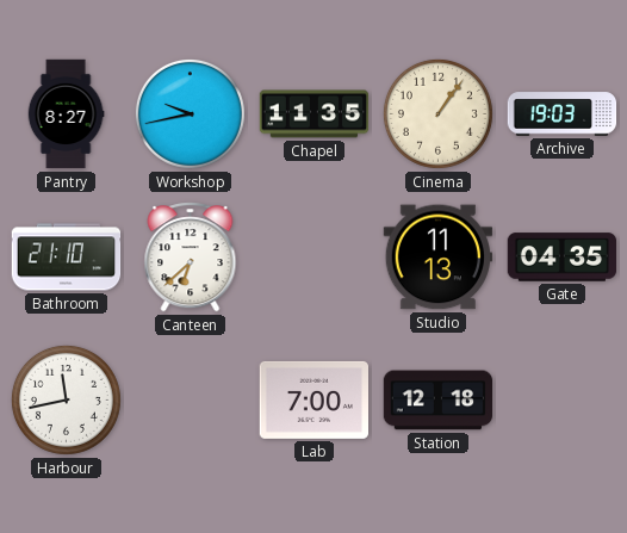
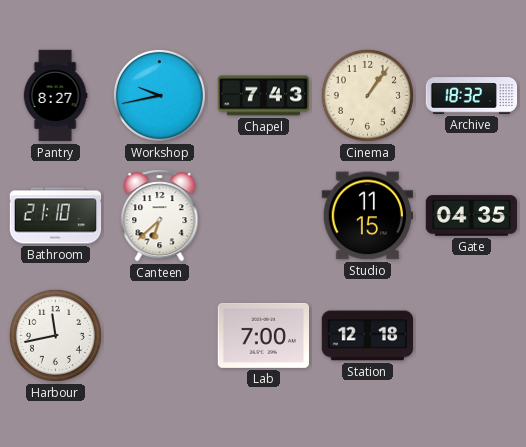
Chapel: 11:35 -> 7:43 (264, 96)
Archive: 19:03 -> 18:32 (472, 96)
Studio: 11:13 -> 11:15 (367, 216)
